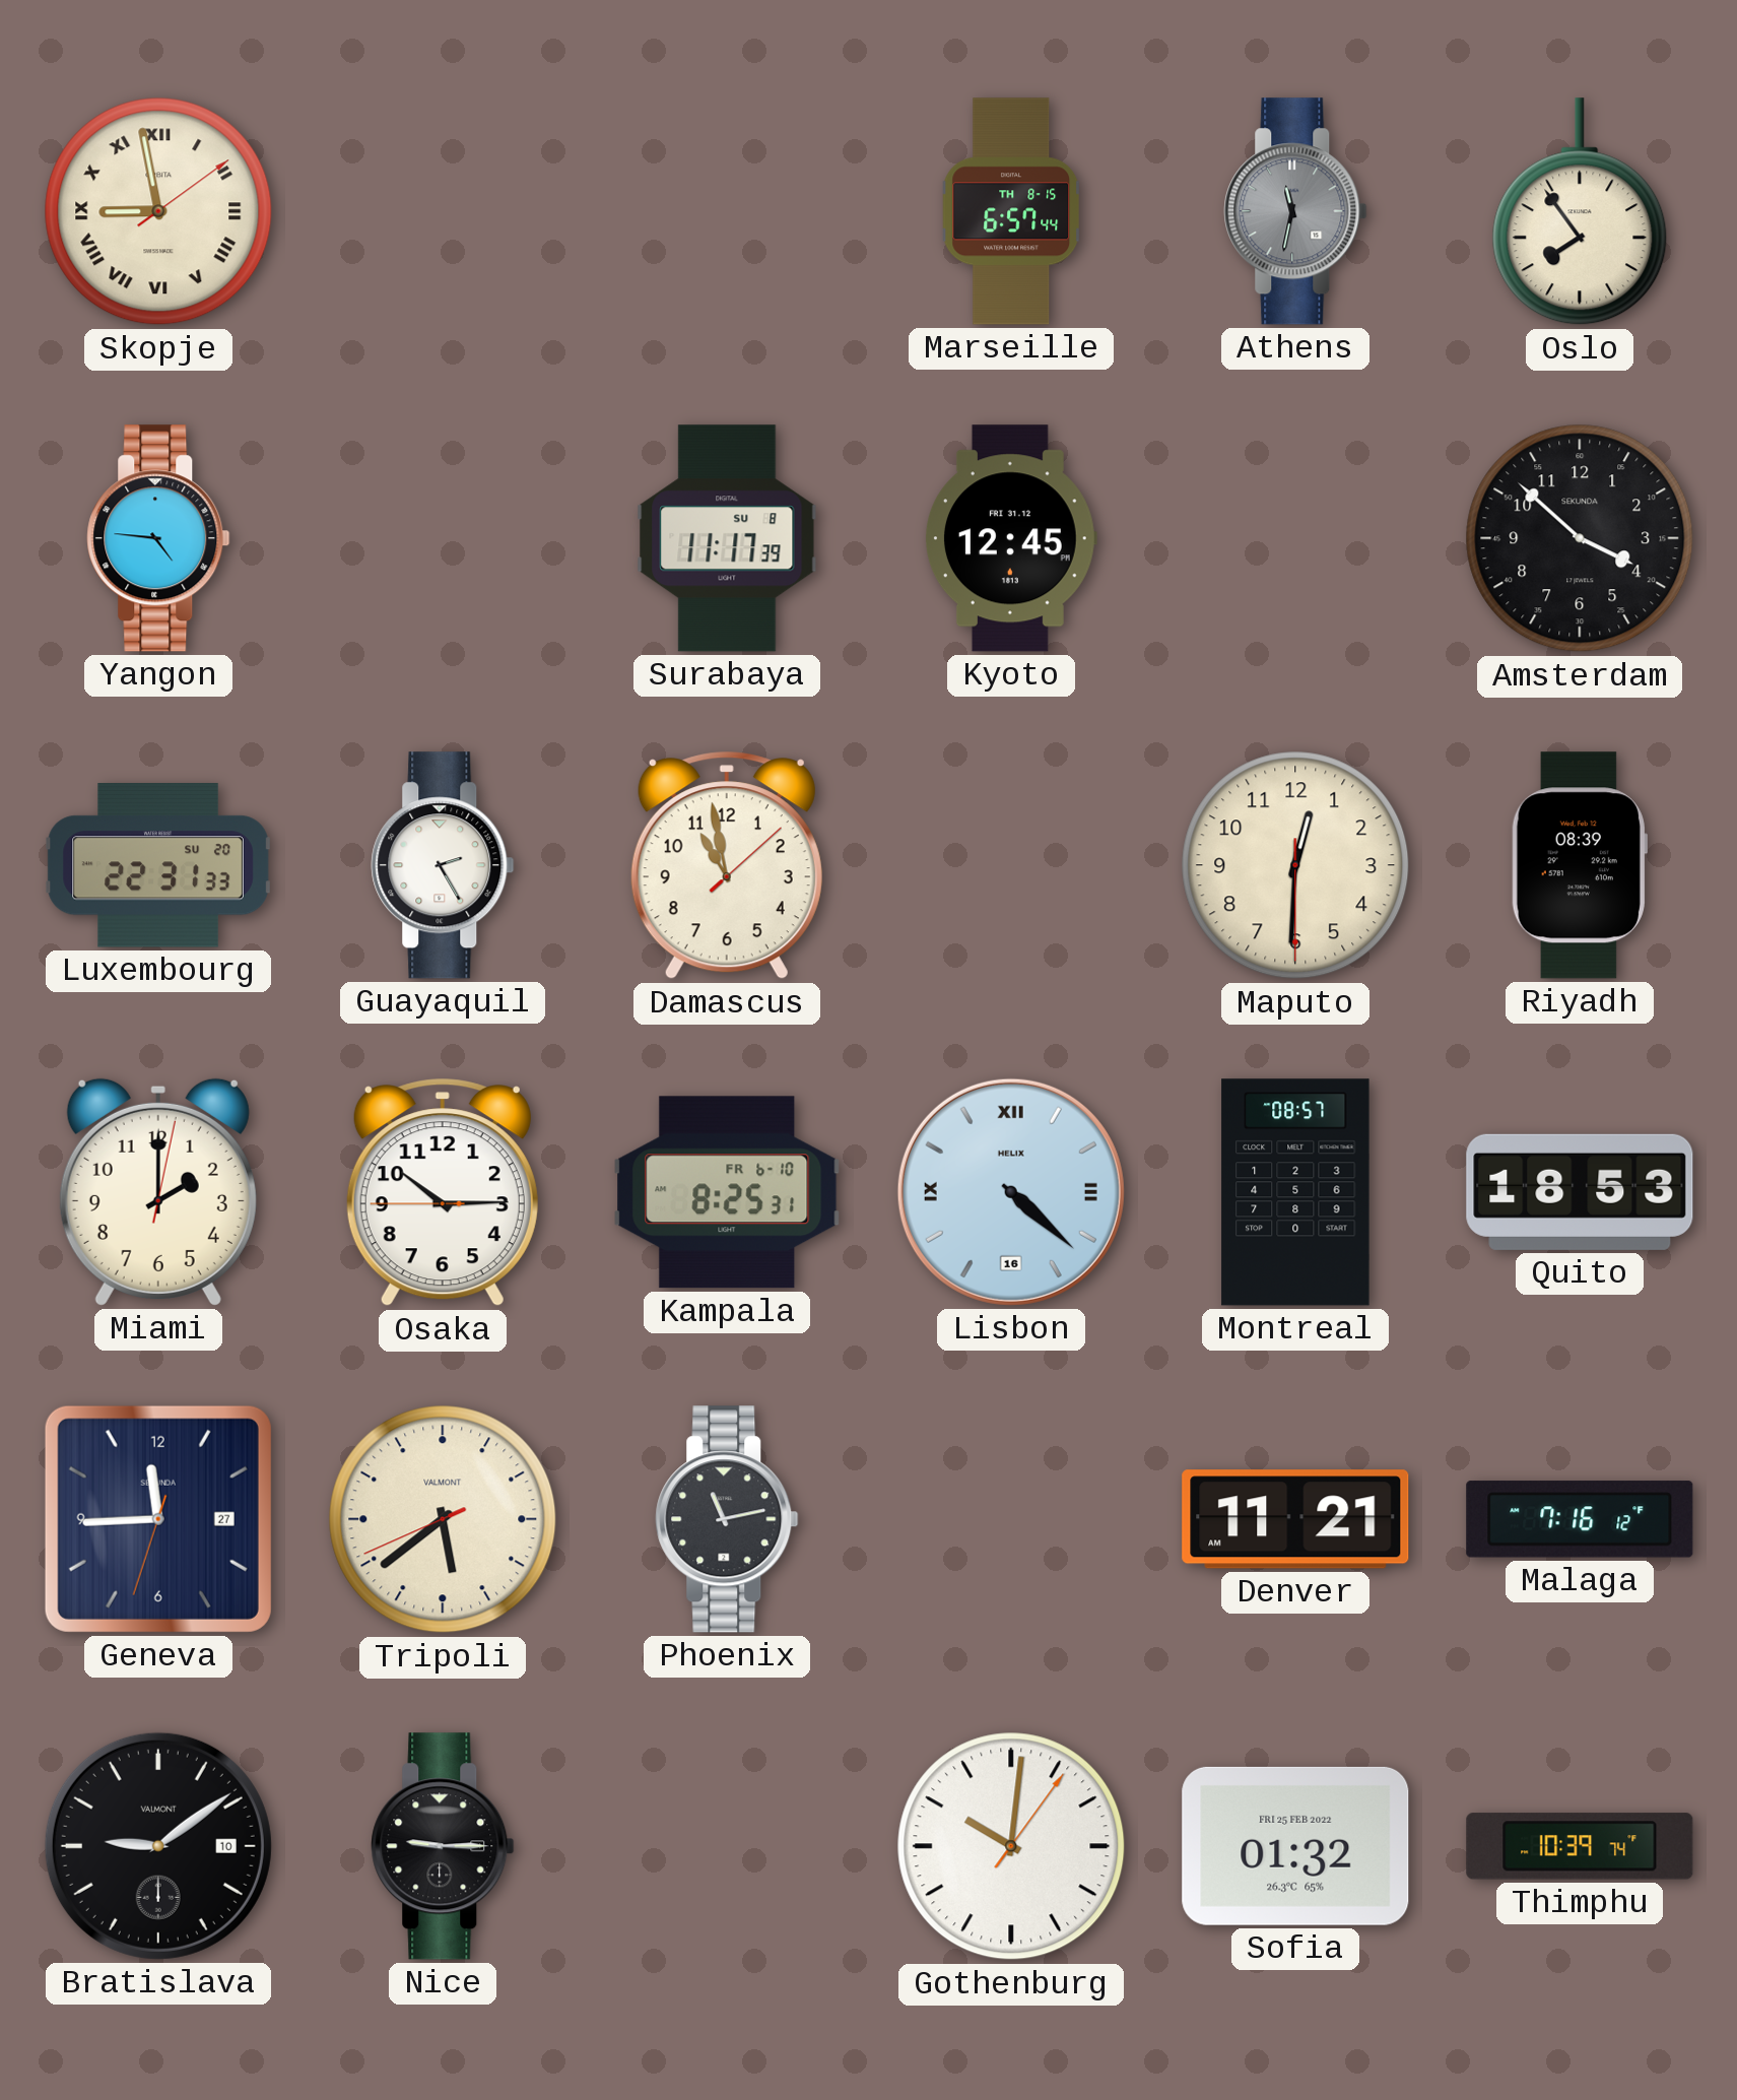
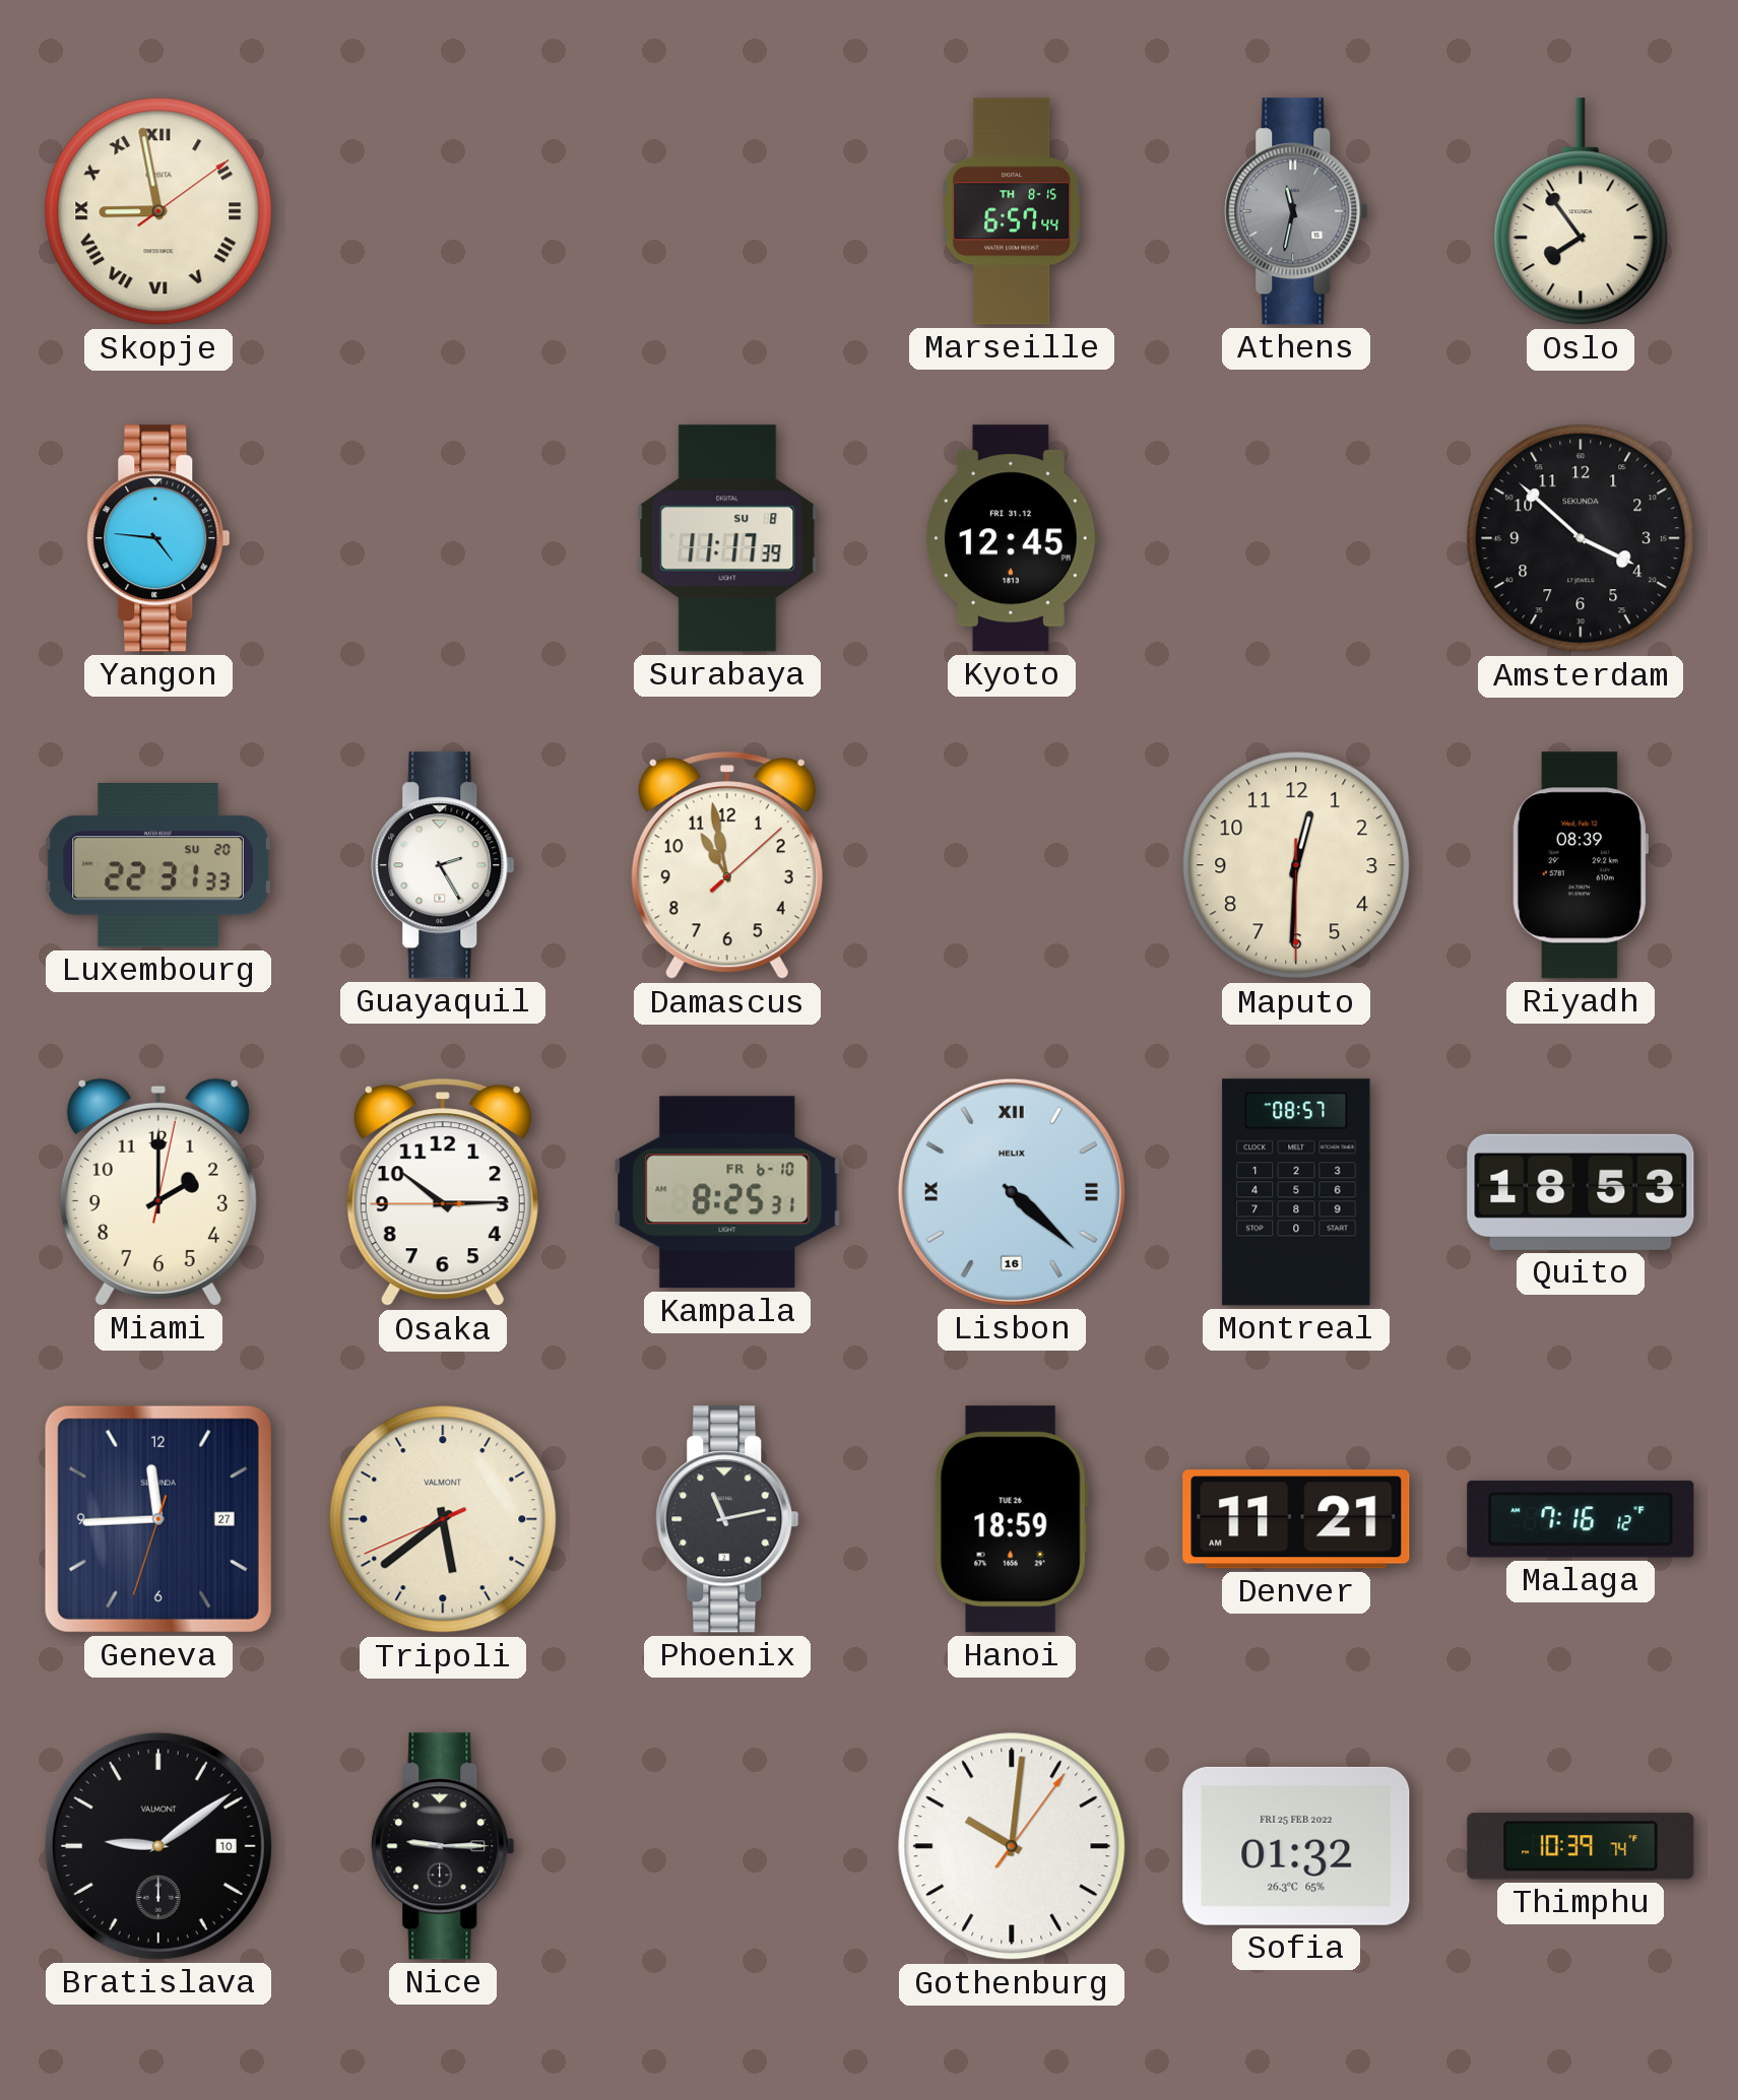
Hanoi: none -> 18:59 (1012, 1519)
